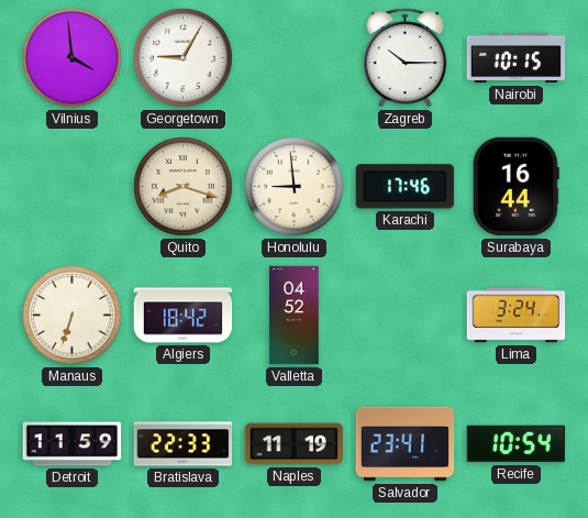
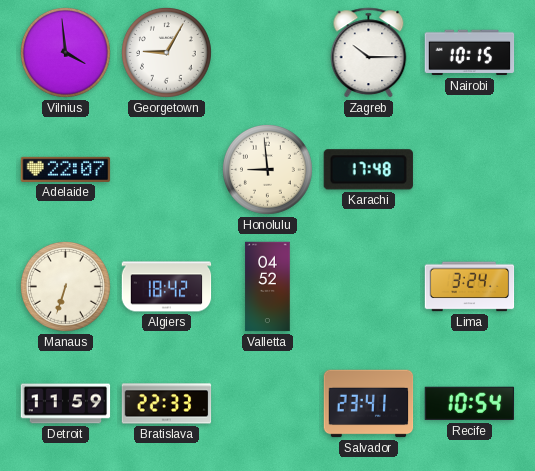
Adelaide: none -> 22:07 (66, 169)
Quito: 8:18 -> none (184, 187)
Karachi: 17:46 -> 17:48 (368, 170)
Surabaya: 16:44 -> none (517, 187)
Naples: 11:19 -> none (295, 444)
